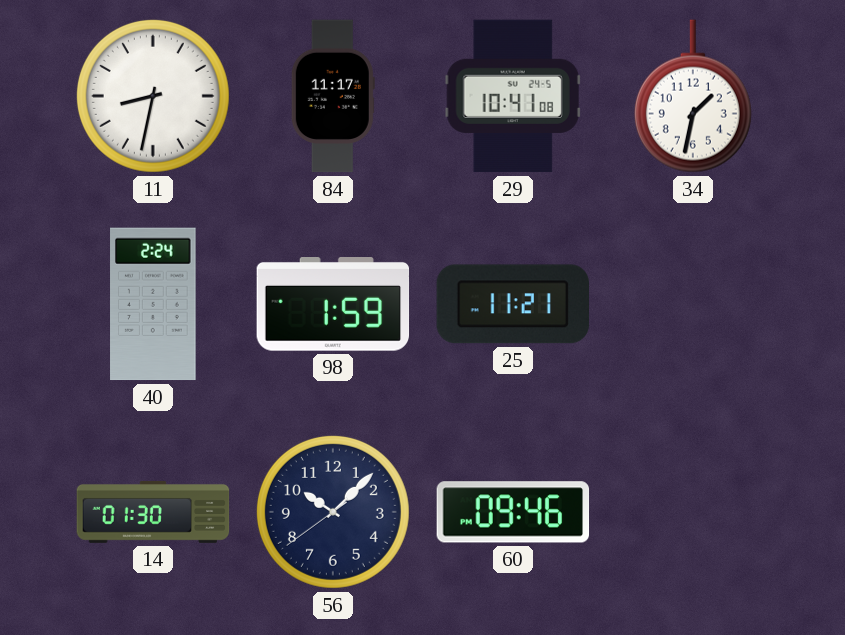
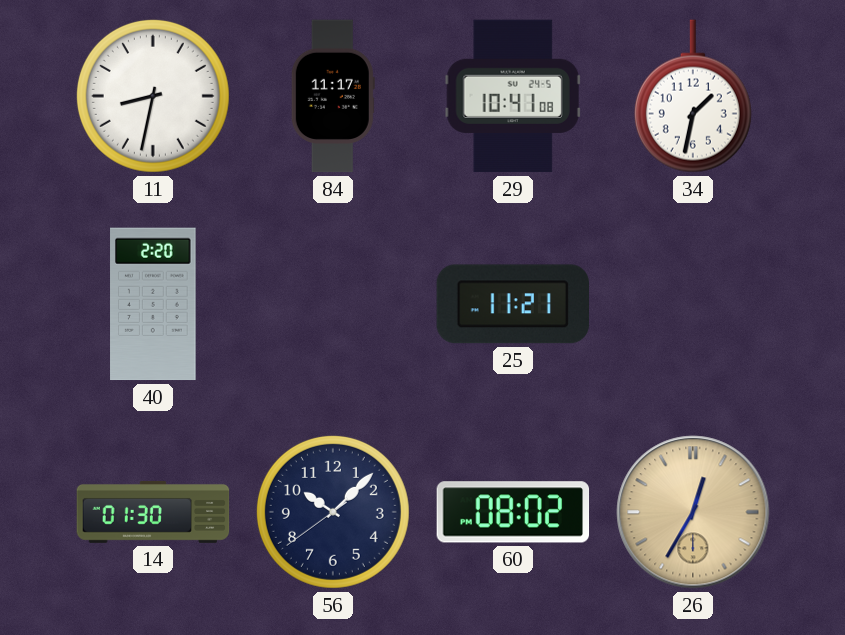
40: 2:24 -> 2:20 (153, 304)
98: 1:59 -> none (333, 305)
60: 09:46 -> 08:02 (513, 512)
26: none -> 12:35 (693, 512)
